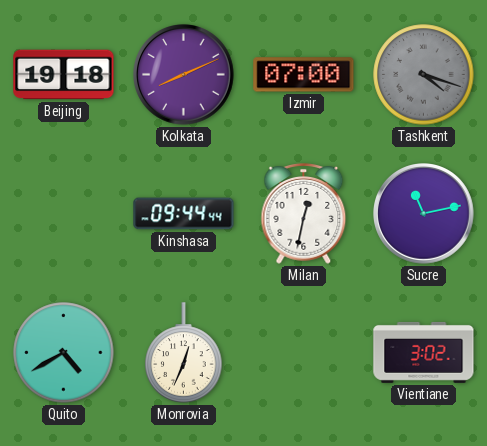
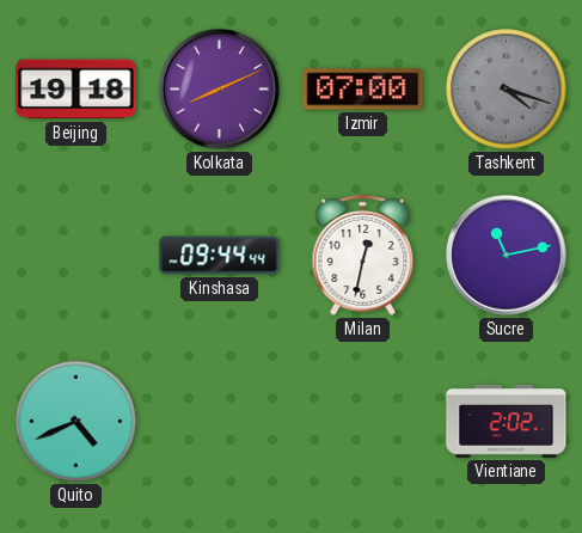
Quito: 4:40 -> 4:41 (76, 422)
Monrovia: 12:34 -> none (184, 353)
Vientiane: 3:02 -> 2:02 (507, 421)
